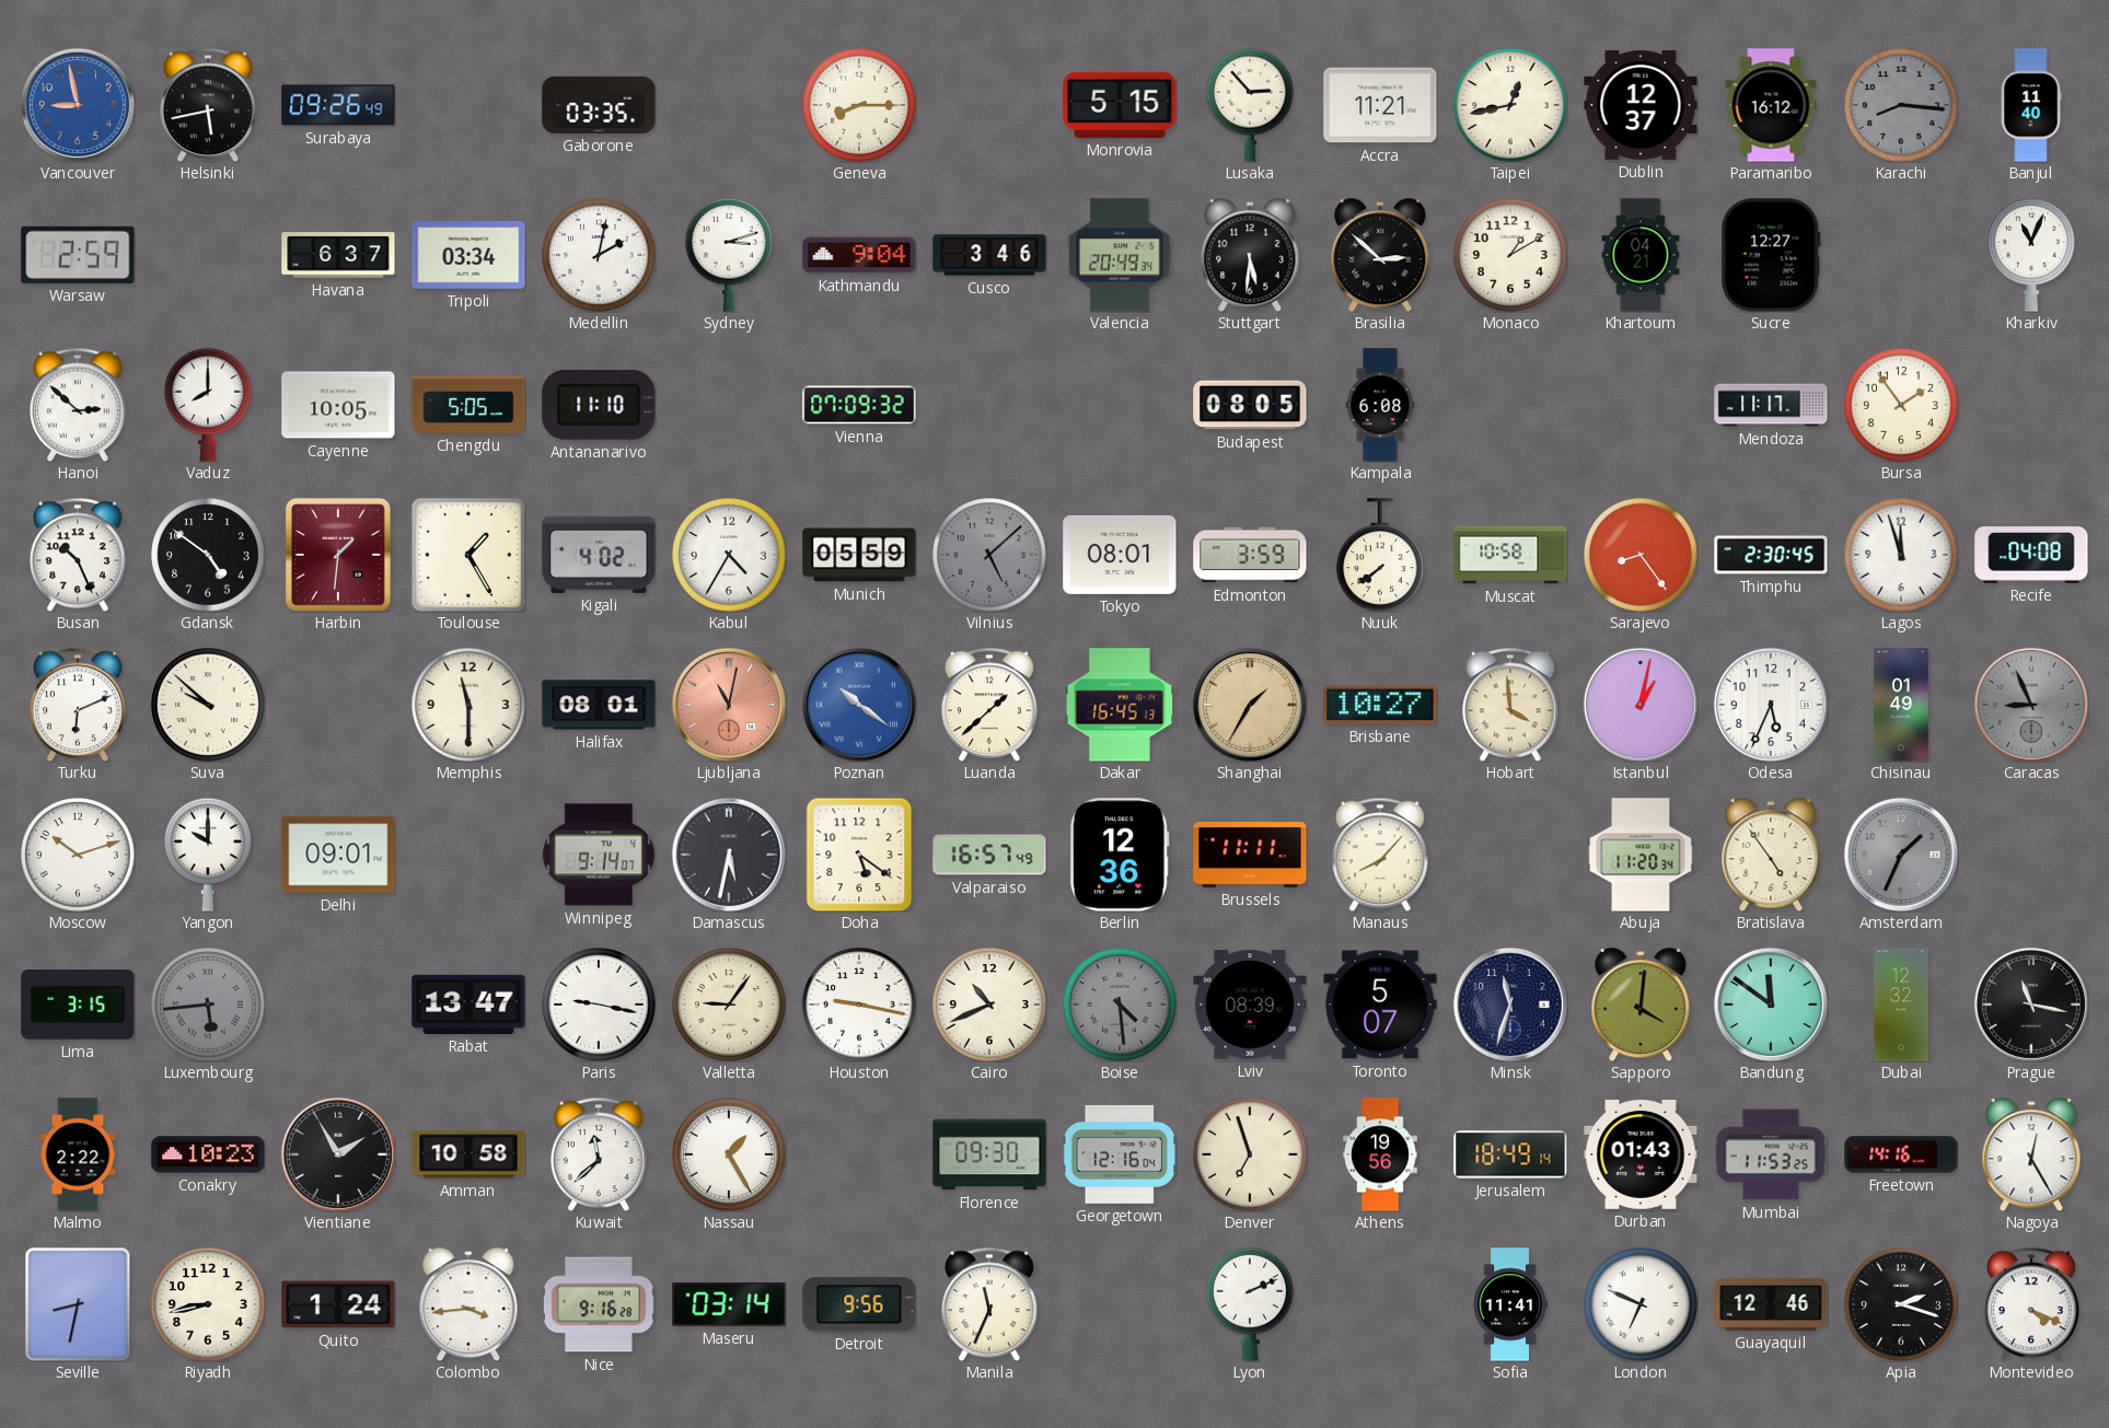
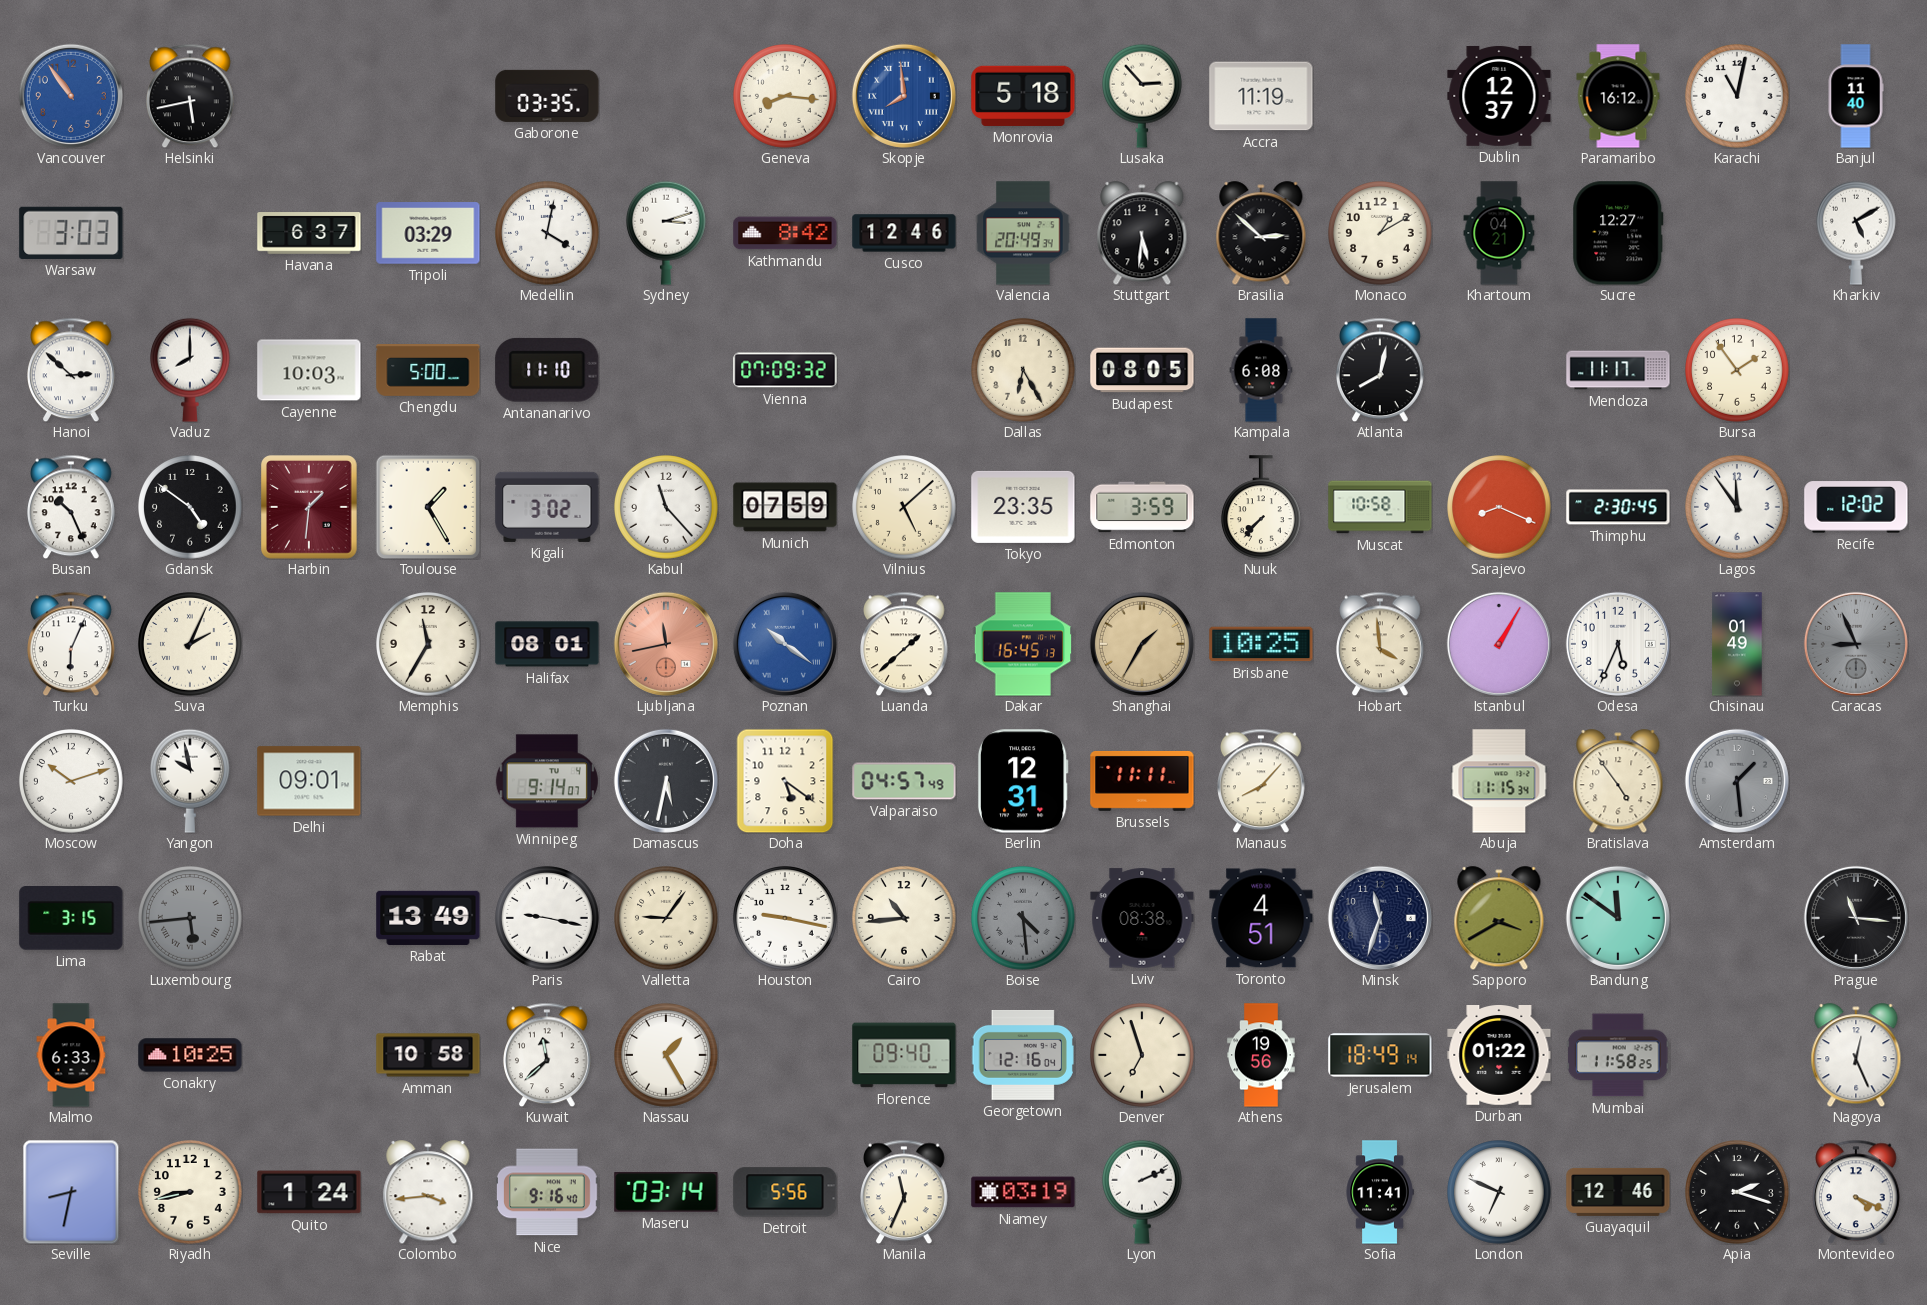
Vancouver: 8:58 -> 10:54 (71, 96)
Surabaya: 09:26 -> none (338, 105)
Geneva: 8:15 -> 8:16 (786, 97)
Skopje: none -> 7:59 (904, 96)
Monrovia: 5:15 -> 5:18 (1023, 96)
Accra: 11:21 -> 11:19 (1261, 96)
Taipei: 12:43 -> none (1511, 106)
Karachi: 8:16 -> 11:02 (1738, 97)
Karachi dial: grey -> white (1738, 97)
Warsaw: 2:59 -> 3:03 (71, 233)
Tripoli: 03:34 -> 03:29 (428, 233)
Medellin: 2:02 -> 4:02 (548, 234)
Kathmandu: 9:04 -> 8:42 (785, 233)
Cusco: 3:46 -> 12:46 (904, 233)
Kharkiv: 11:04 -> 5:10 (1857, 233)
Cayenne: 10:05 -> 10:03 (309, 370)
Chengdu: 5:05 -> 5:00 (428, 371)
Dallas: none -> 6:25 (1024, 371)
Atlanta: none -> 8:02 (1381, 370)
Kigali: 4:02 -> 3:02 (547, 507)
Kabul: 4:35 -> 11:23 (667, 508)
Munich: 05:59 -> 07:59 (785, 507)
Vilnius dial: grey -> cream (905, 508)
Tokyo: 08:01 -> 23:35 (1023, 507)
Nuuk: 7:39 -> 7:37 (1262, 507)
Sarajevo: 8:24 -> 8:19 (1500, 508)
Lagos: 11:57 -> 11:54 (1738, 508)
Recife: 04:08 -> 12:02 (1856, 507)
Turku: 6:11 -> 6:04 (72, 644)
Suva: 9:52 -> 2:04 (191, 645)
Memphis: 11:30 -> 11:35 (429, 645)
Ljubljana: 11:02 -> 11:43 (666, 644)
Brisbane: 10:27 -> 10:25 (1261, 644)
Istanbul: 1:02 -> 1:05 (1499, 644)
Yangon: 10:00 -> 9:58 (191, 781)
Valparaiso: 16:57 -> 04:57 (904, 781)
Berlin: 12:36 -> 12:31 (1023, 781)
Abuja: 11:20 -> 11:15 (1499, 781)
Amsterdam: 1:34 -> 1:29 (1737, 781)
Rabat: 13:47 -> 13:49 (428, 918)
Cairo: 10:41 -> 10:44 (905, 919)
Lviv: 08:39 -> 08:38 (1142, 918)
Toronto: 5:07 -> 4:51 (1261, 918)
Sapporo: 4:01 -> 3:40 (1499, 918)
Dubai: 12:32 -> none (1901, 1005)
Prague: 11:17 -> 11:16 (1856, 918)
Malmo: 2:22 -> 6:33 (71, 1055)
Conakry: 10:23 -> 10:25 (190, 1055)
Vientiane: 1:55 -> none (338, 1154)
Florence: 09:30 -> 09:40 (904, 1055)
Durban: 01:43 -> 01:22 (1499, 1056)
Mumbai: 11:53 -> 11:58 (1618, 1055)
Freetown: 14:16 -> none (1901, 1154)
Nagoya: 12:25 -> 12:26 (1856, 1055)
Nice: 9:16:28 -> 9:16:40 (548, 1192)
Detroit: 9:56 -> 5:56 (785, 1192)
Niamey: none -> 03:19 (1023, 1192)
